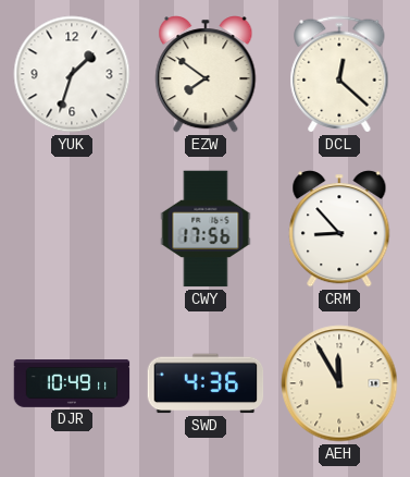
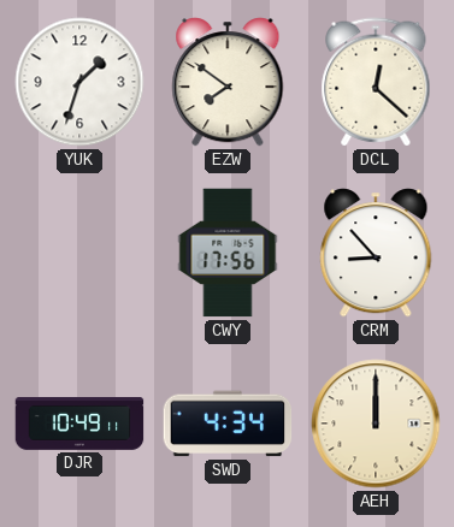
SWD: 4:36 -> 4:34 (228, 424)
AEH: 11:55 -> 12:00 (376, 424)
